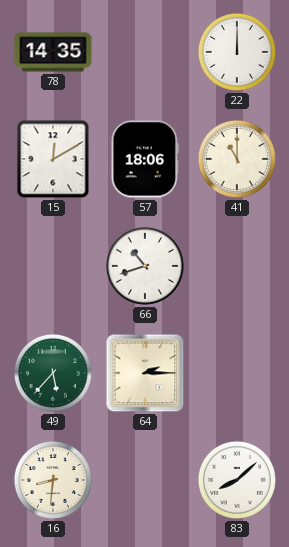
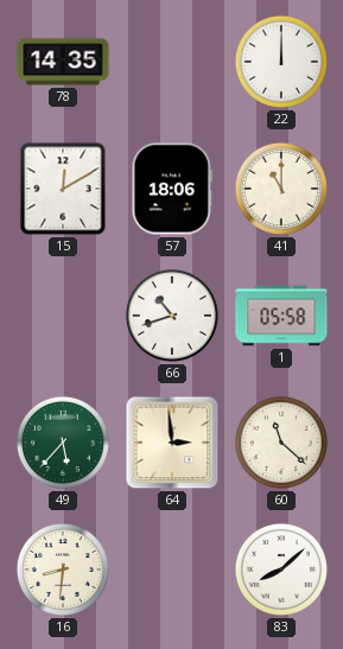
1: none -> 05:58 (281, 316)
64: 2:15 -> 2:59 (172, 443)
60: none -> 11:22 (281, 443)
